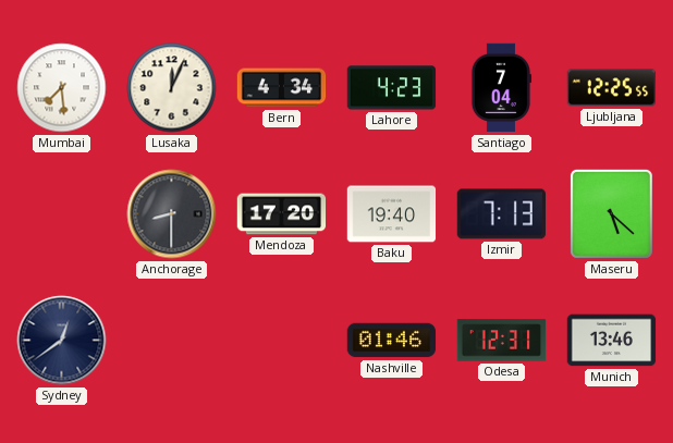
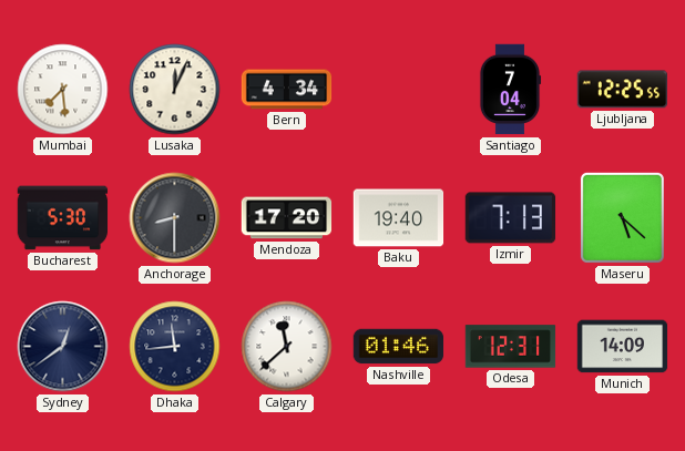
Lahore: 4:23 -> none (392, 88)
Bucharest: none -> 5:30 (63, 218)
Dhaka: none -> 11:44 (175, 347)
Calgary: none -> 11:38 (287, 347)
Munich: 13:46 -> 14:09 (623, 347)
